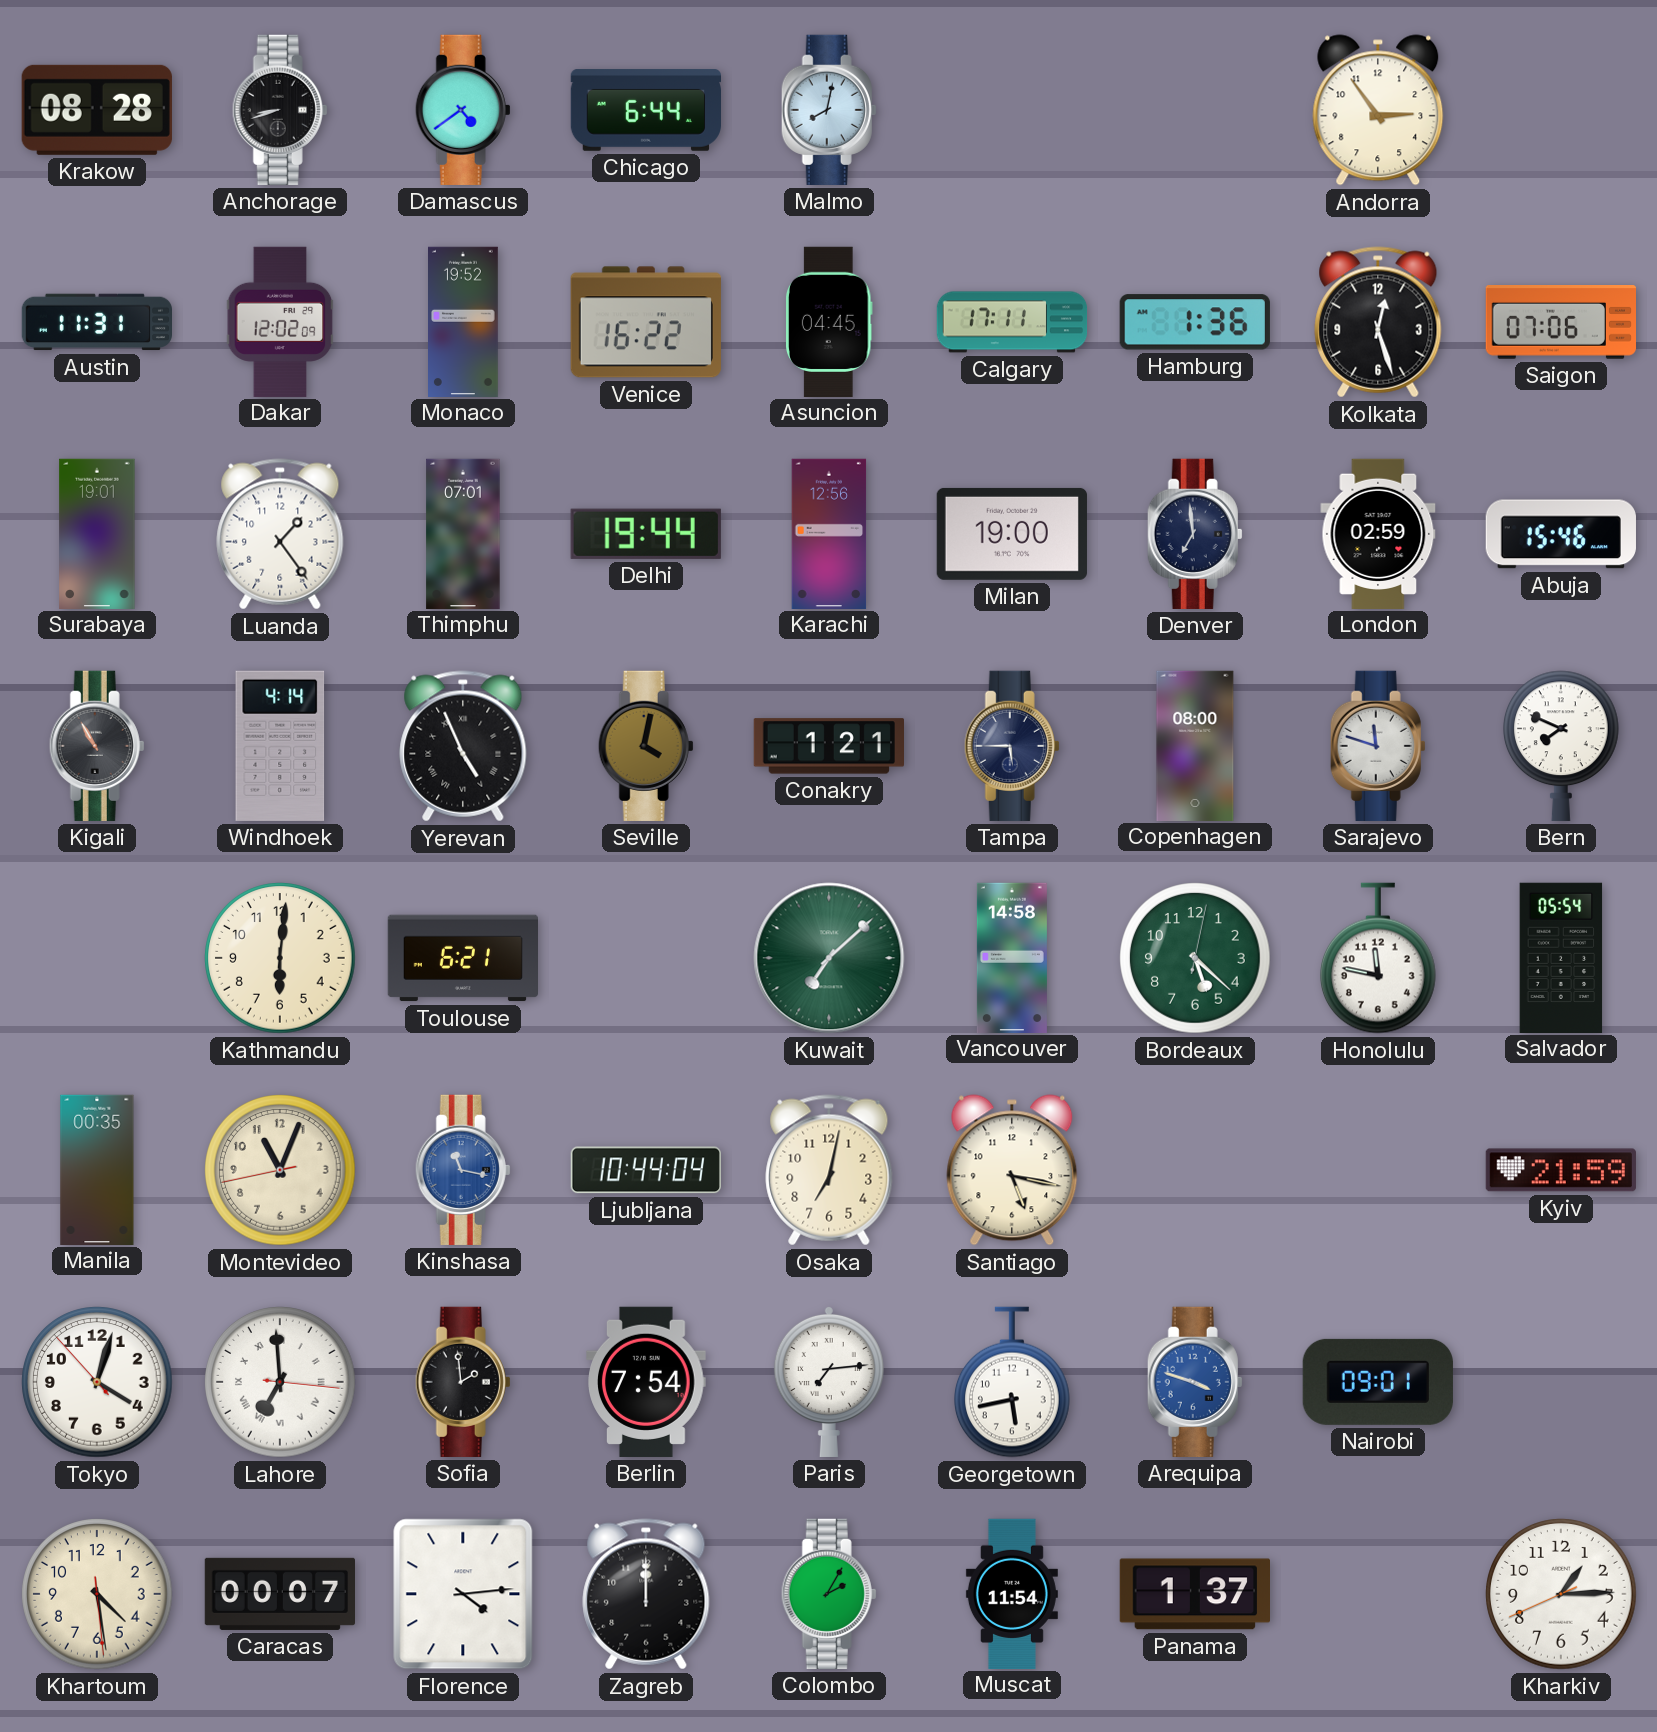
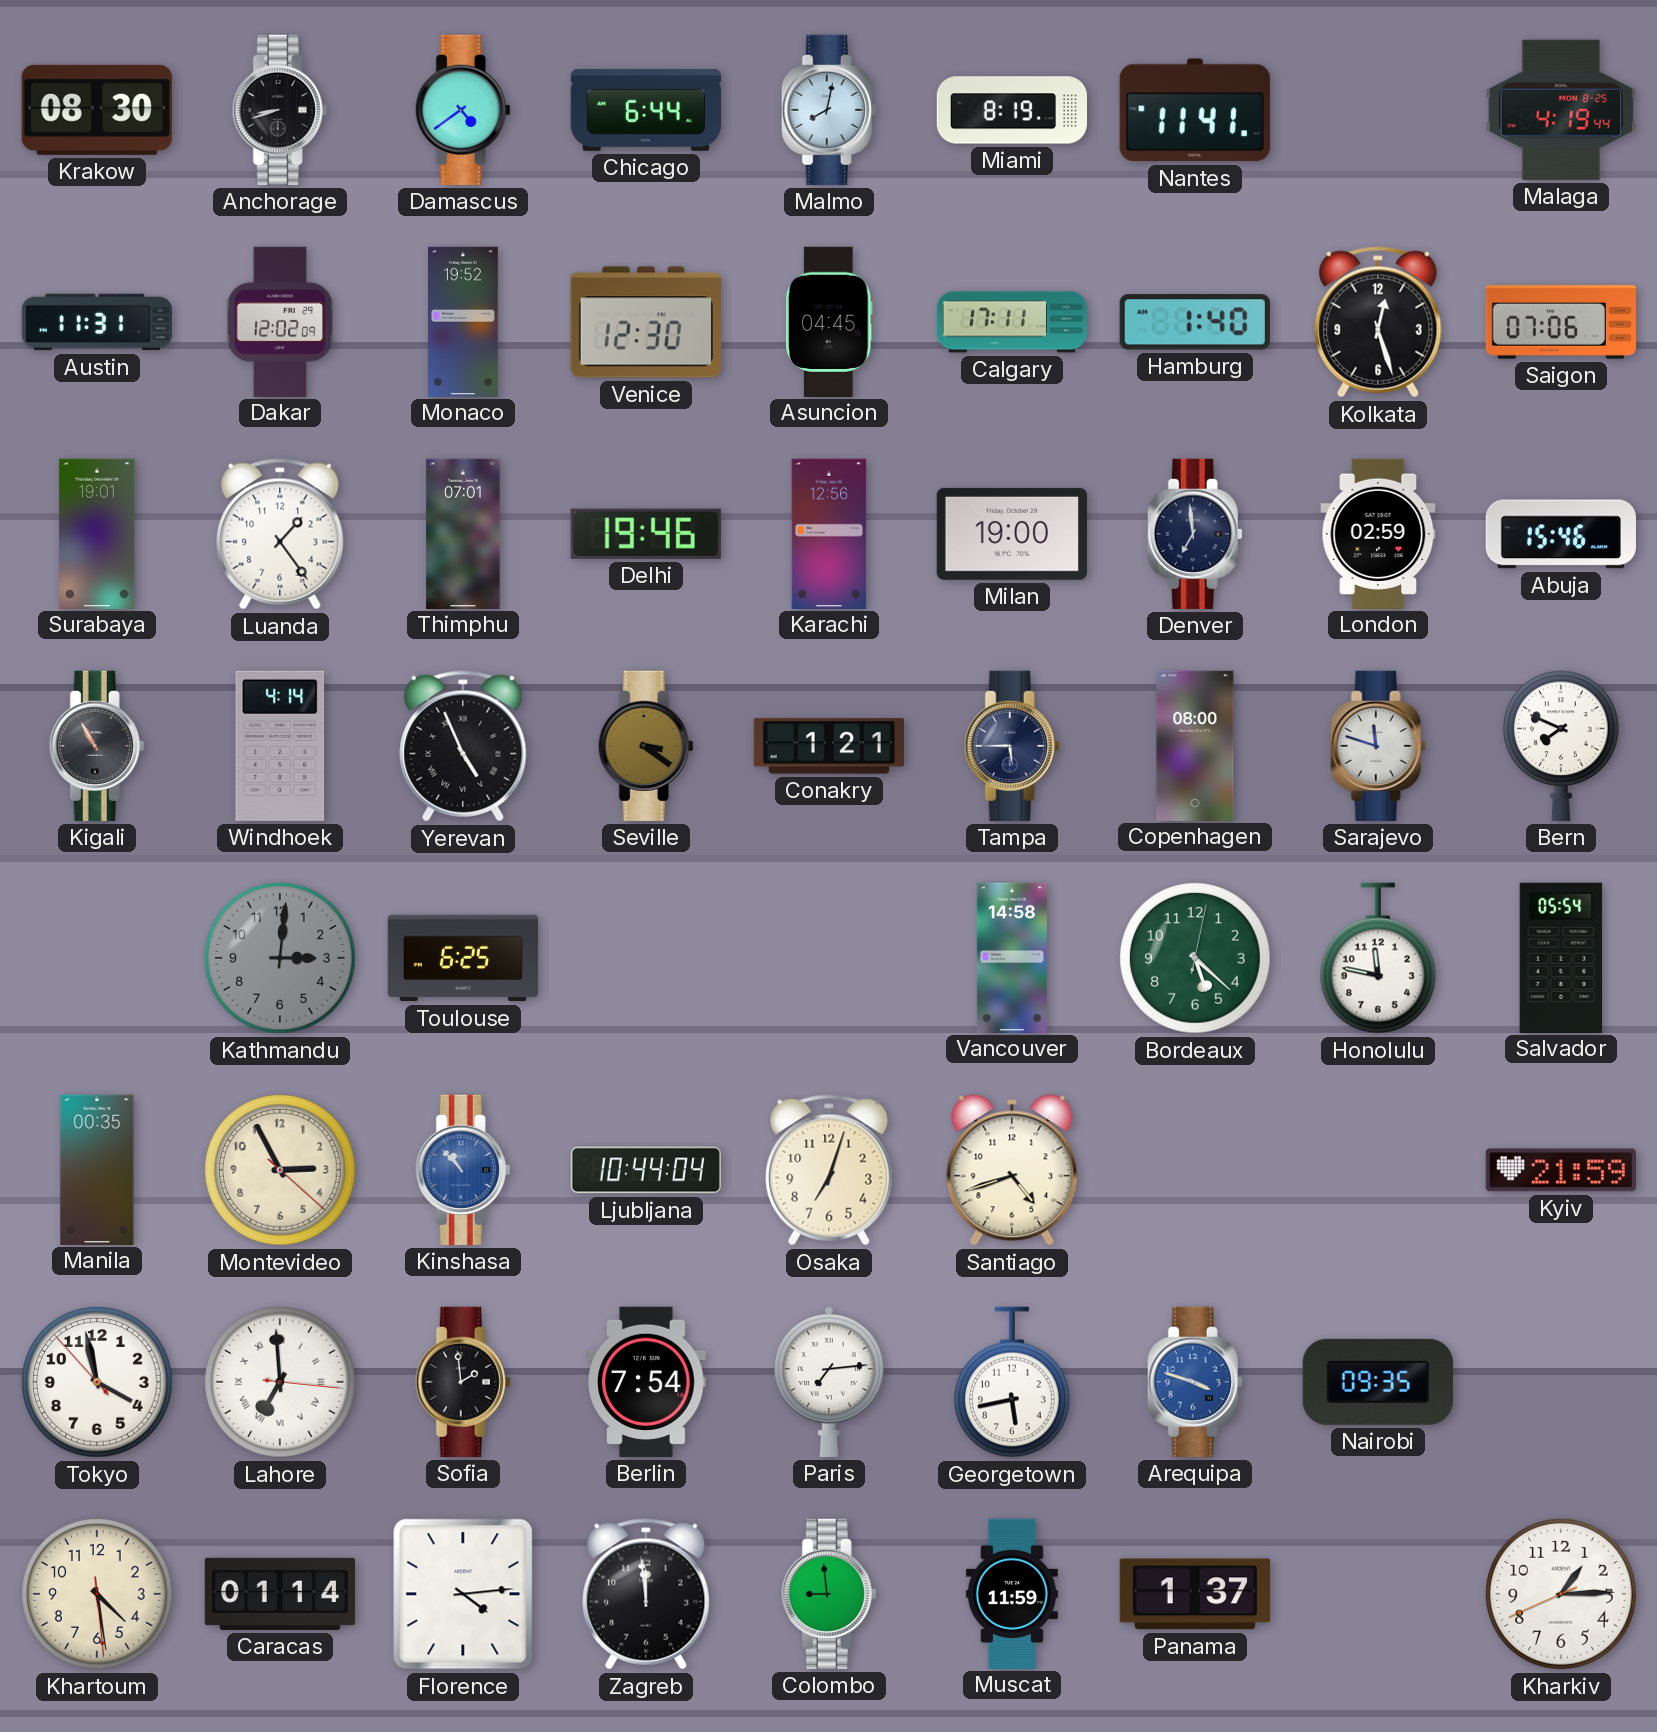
Krakow: 08:28 -> 08:30 (97, 110)
Miami: none -> 8:19 (1011, 110)
Nantes: none -> 11:41 (1195, 110)
Andorra: 2:54 -> none (1378, 110)
Malaga: none -> 4:19 (1561, 110)
Venice: 16:22 -> 12:30 (646, 322)
Hamburg: 1:36 -> 1:40 (1195, 322)
Delhi: 19:44 -> 19:46 (646, 534)
Seville: 4:02 -> 3:21 (646, 746)
Kathmandu: 6:01 -> 3:01 (280, 958)
Kathmandu dial: cream -> grey (280, 958)
Toulouse: 6:21 -> 6:25 (462, 958)
Kuwait: 7:08 -> none (829, 958)
Montevideo: 11:03 -> 2:55 (280, 1170)
Kinshasa: 11:17 -> 10:53 (463, 1170)
Osaka: 7:02 -> 7:03 (829, 1170)
Santiago: 5:17 -> 4:42 (1012, 1170)
Tokyo: 4:02 -> 3:57 (97, 1382)
Nairobi: 09:01 -> 09:35 (1378, 1382)
Caracas: 00:07 -> 01:14 (279, 1594)
Zagreb: 12:00 -> 11:59 (646, 1594)
Colombo: 2:05 -> 8:59 (829, 1594)
Muscat: 11:54 -> 11:59 (1012, 1593)
